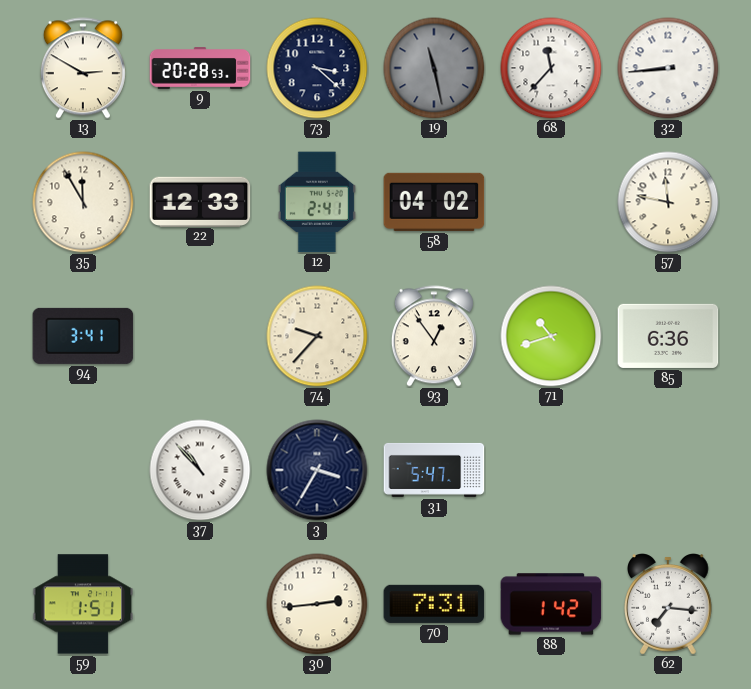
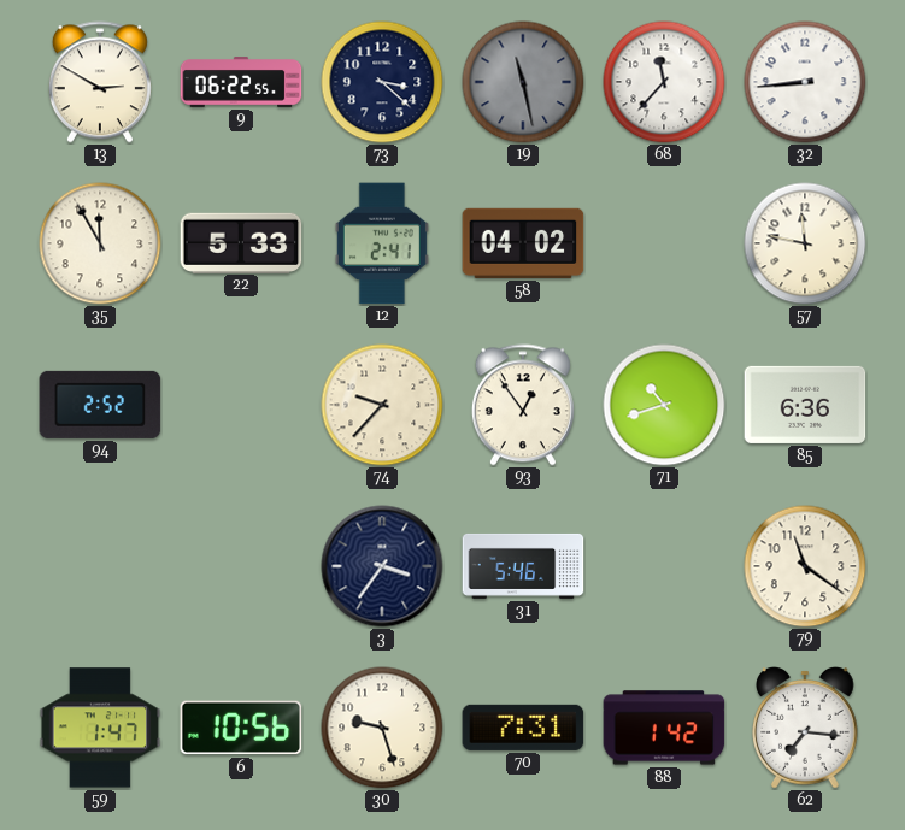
9: 20:28 -> 06:22 (241, 82)
22: 12:33 -> 5:33 (241, 242)
94: 3:41 -> 2:52 (100, 405)
37: 10:53 -> none (200, 470)
3: 3:35 -> 3:36 (382, 566)
31: 5:47 -> 5:46 (523, 566)
79: none -> 11:21 (805, 566)
59: 1:51 -> 1:47 (100, 728)
6: none -> 10:56 (241, 728)
30: 2:44 -> 9:27 (382, 728)
